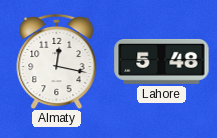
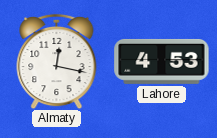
Lahore: 5:48 -> 4:53 (162, 61)
